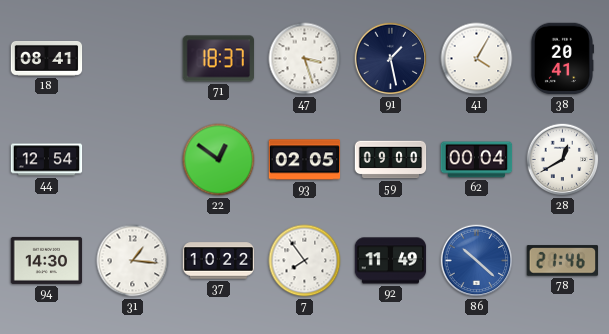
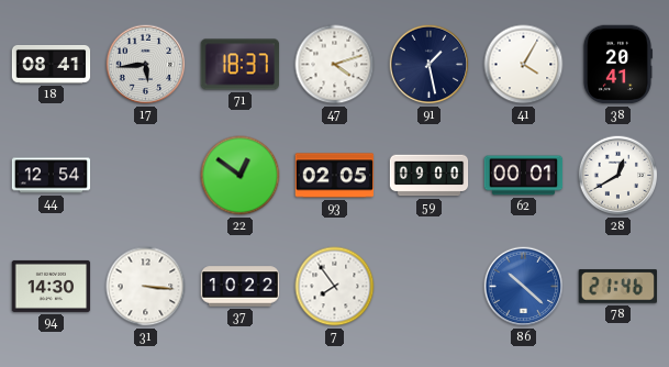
17: none -> 5:44 (146, 65)
47: 3:27 -> 4:12 (335, 65)
62: 00:04 -> 00:01 (524, 176)
31: 1:16 -> 3:16 (146, 287)
92: 11:49 -> none (391, 261)
